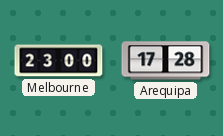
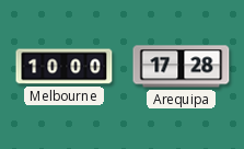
Melbourne: 23:00 -> 10:00 (65, 67)
